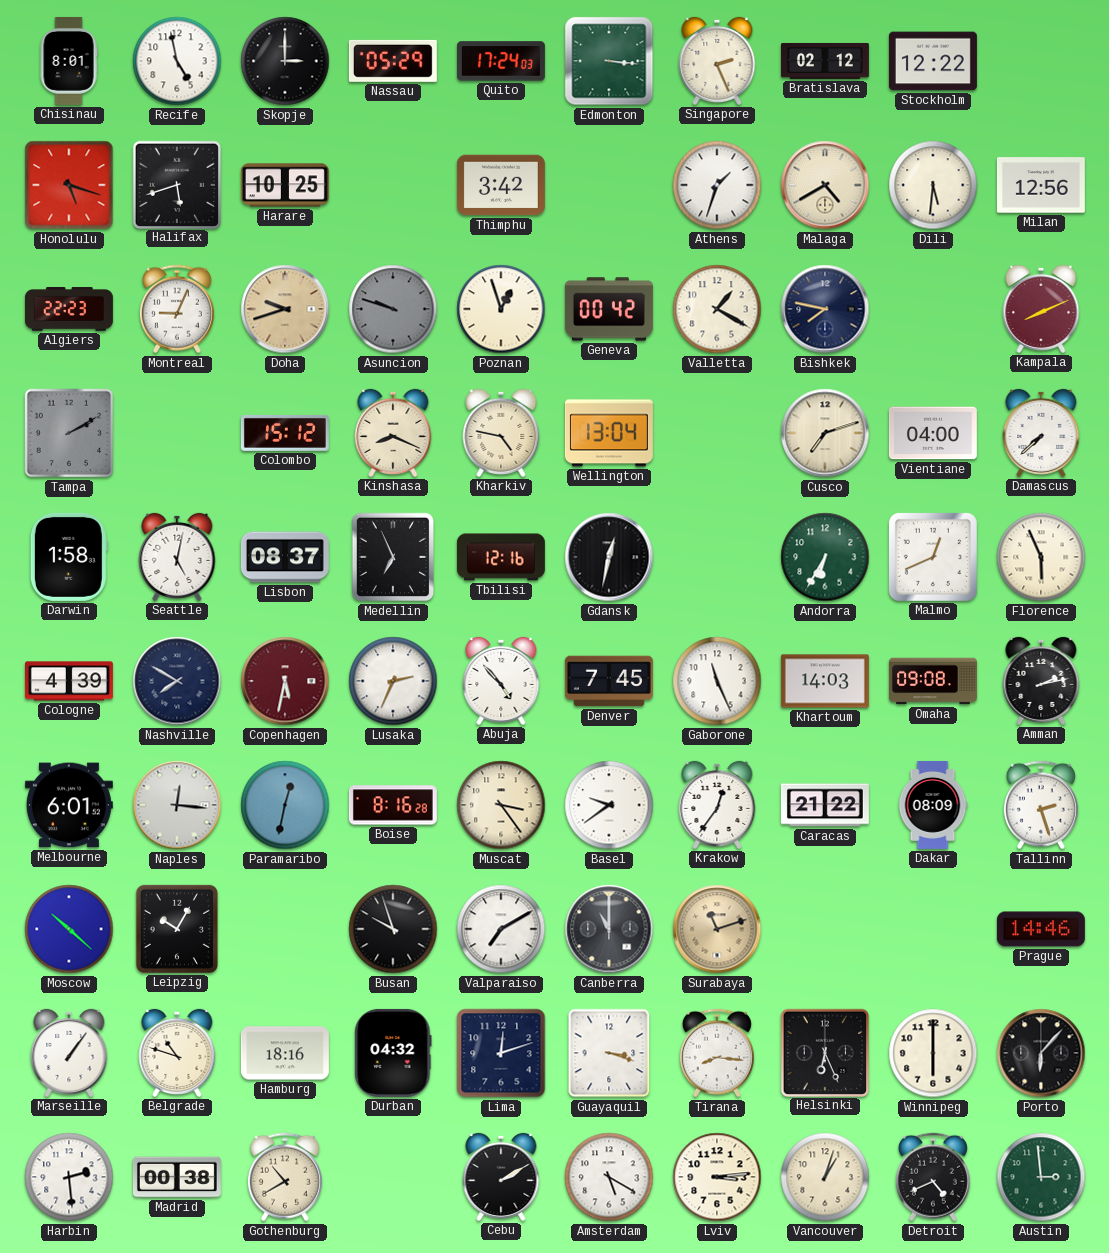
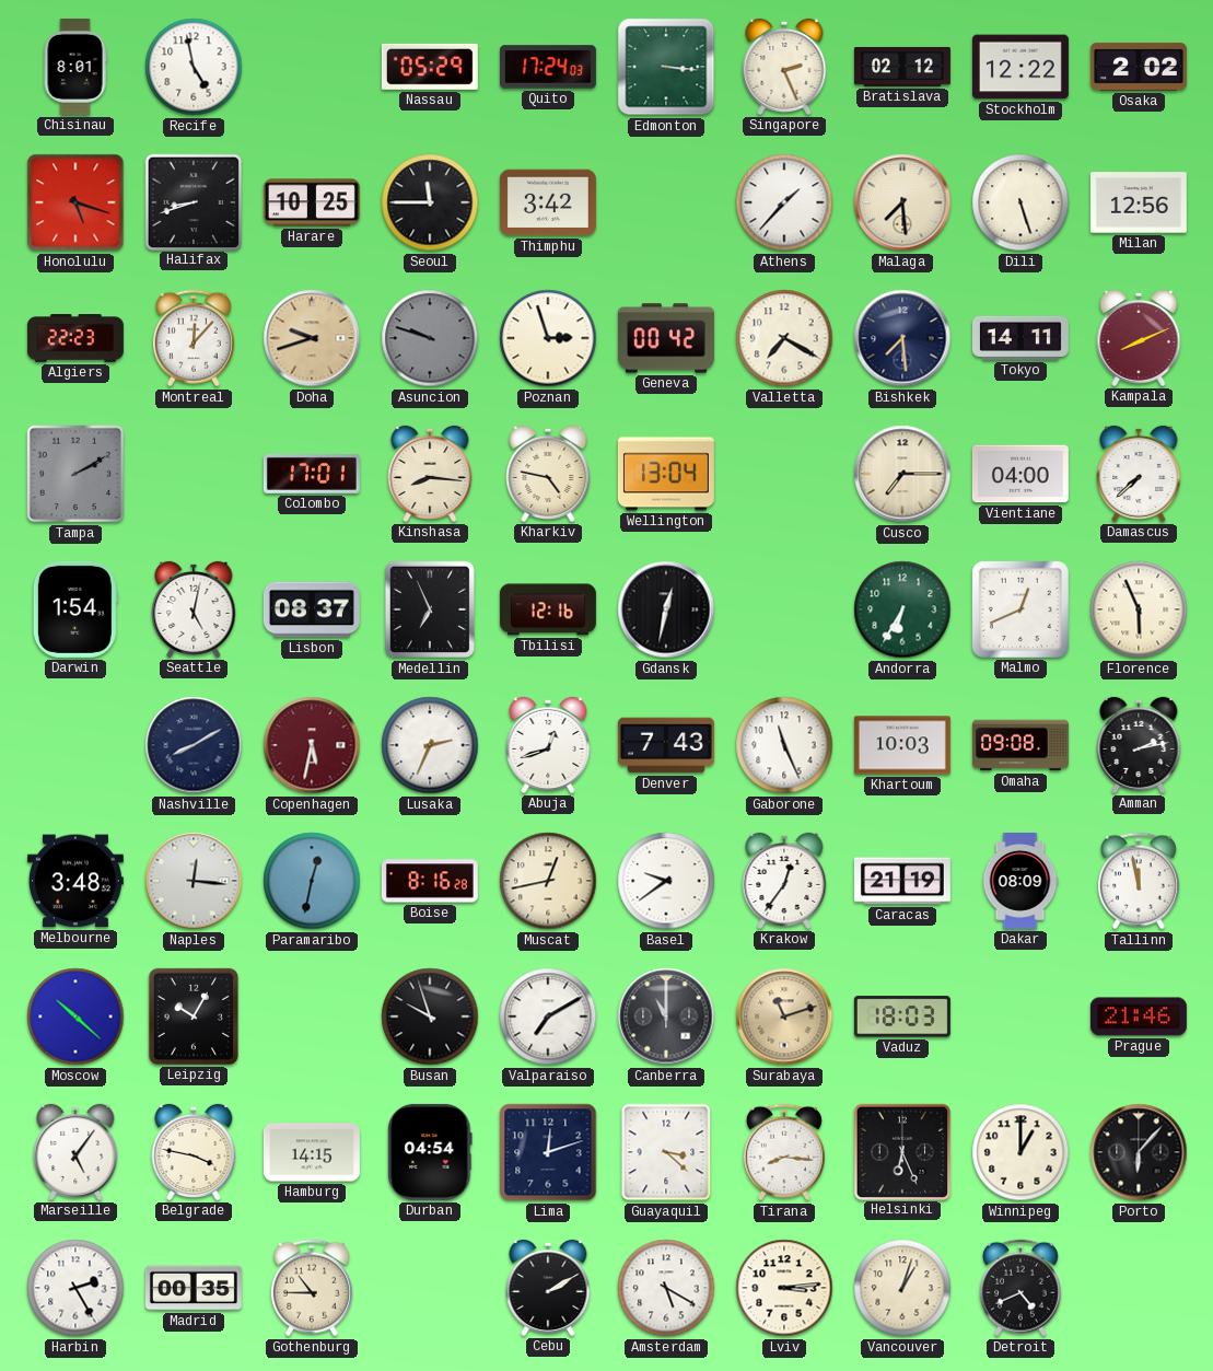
Skopje: 3:00 -> none (285, 61)
Osaka: none -> 2:02 (1139, 67)
Halifax: 5:42 -> 8:42 (194, 201)
Seoul: none -> 11:45 (430, 202)
Athens: 1:33 -> 1:37 (784, 202)
Malaga: 4:40 -> 7:29 (902, 202)
Dili: 5:31 -> 5:27 (1020, 202)
Montreal: 9:04 -> 12:07 (194, 338)
Poznan: 12:57 -> 2:57 (548, 338)
Valletta: 1:20 -> 7:20 (784, 338)
Bishkek: 7:47 -> 7:29 (902, 338)
Tokyo: none -> 14:11 (1020, 338)
Colombo: 15:12 -> 17:01 (312, 474)
Kinshasa: 8:19 -> 8:16 (430, 474)
Cusco: 7:12 -> 7:15 (902, 474)
Darwin: 1:58 -> 1:54 (75, 609)
Cologne: 4:39 -> none (69, 681)
Nashville: 7:50 -> 8:10 (194, 745)
Abuja: 4:53 -> 12:42 (548, 745)
Denver: 7:45 -> 7:43 (666, 745)
Khartoum: 14:03 -> 10:03 (902, 745)
Melbourne: 6:01 -> 3:48 (75, 881)
Muscat: 3:24 -> 12:43 (548, 881)
Caracas: 21:22 -> 21:19 (902, 881)
Tallinn: 2:27 -> 11:58 (1139, 881)
Vaduz: none -> 18:03 (902, 1016)
Prague: 14:46 -> 21:46 (1139, 1016)
Marseille: 1:06 -> 5:06 (75, 1152)
Belgrade: 10:48 -> 3:47 (194, 1152)
Hamburg: 18:16 -> 14:15 (312, 1152)
Durban: 04:32 -> 04:54 (430, 1152)
Guayaquil: 3:18 -> 3:22 (666, 1152)
Winnipeg: 6:00 -> 1:00 (1020, 1152)
Harbin: 2:29 -> 2:25 (75, 1288)
Madrid: 00:38 -> 00:35 (194, 1288)
Gothenburg: 10:40 -> 10:45 (312, 1288)
Austin: 2:59 -> none (1041, 1177)
